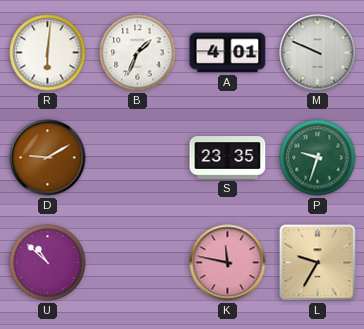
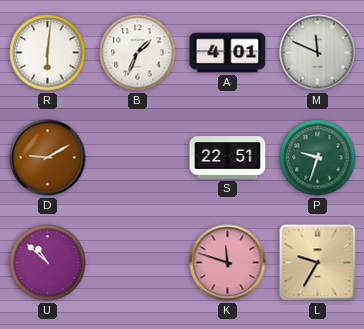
M: 9:49 -> 11:49 (318, 53)
S: 23:35 -> 22:51 (228, 158)
K: 11:47 -> 11:48 (228, 263)
